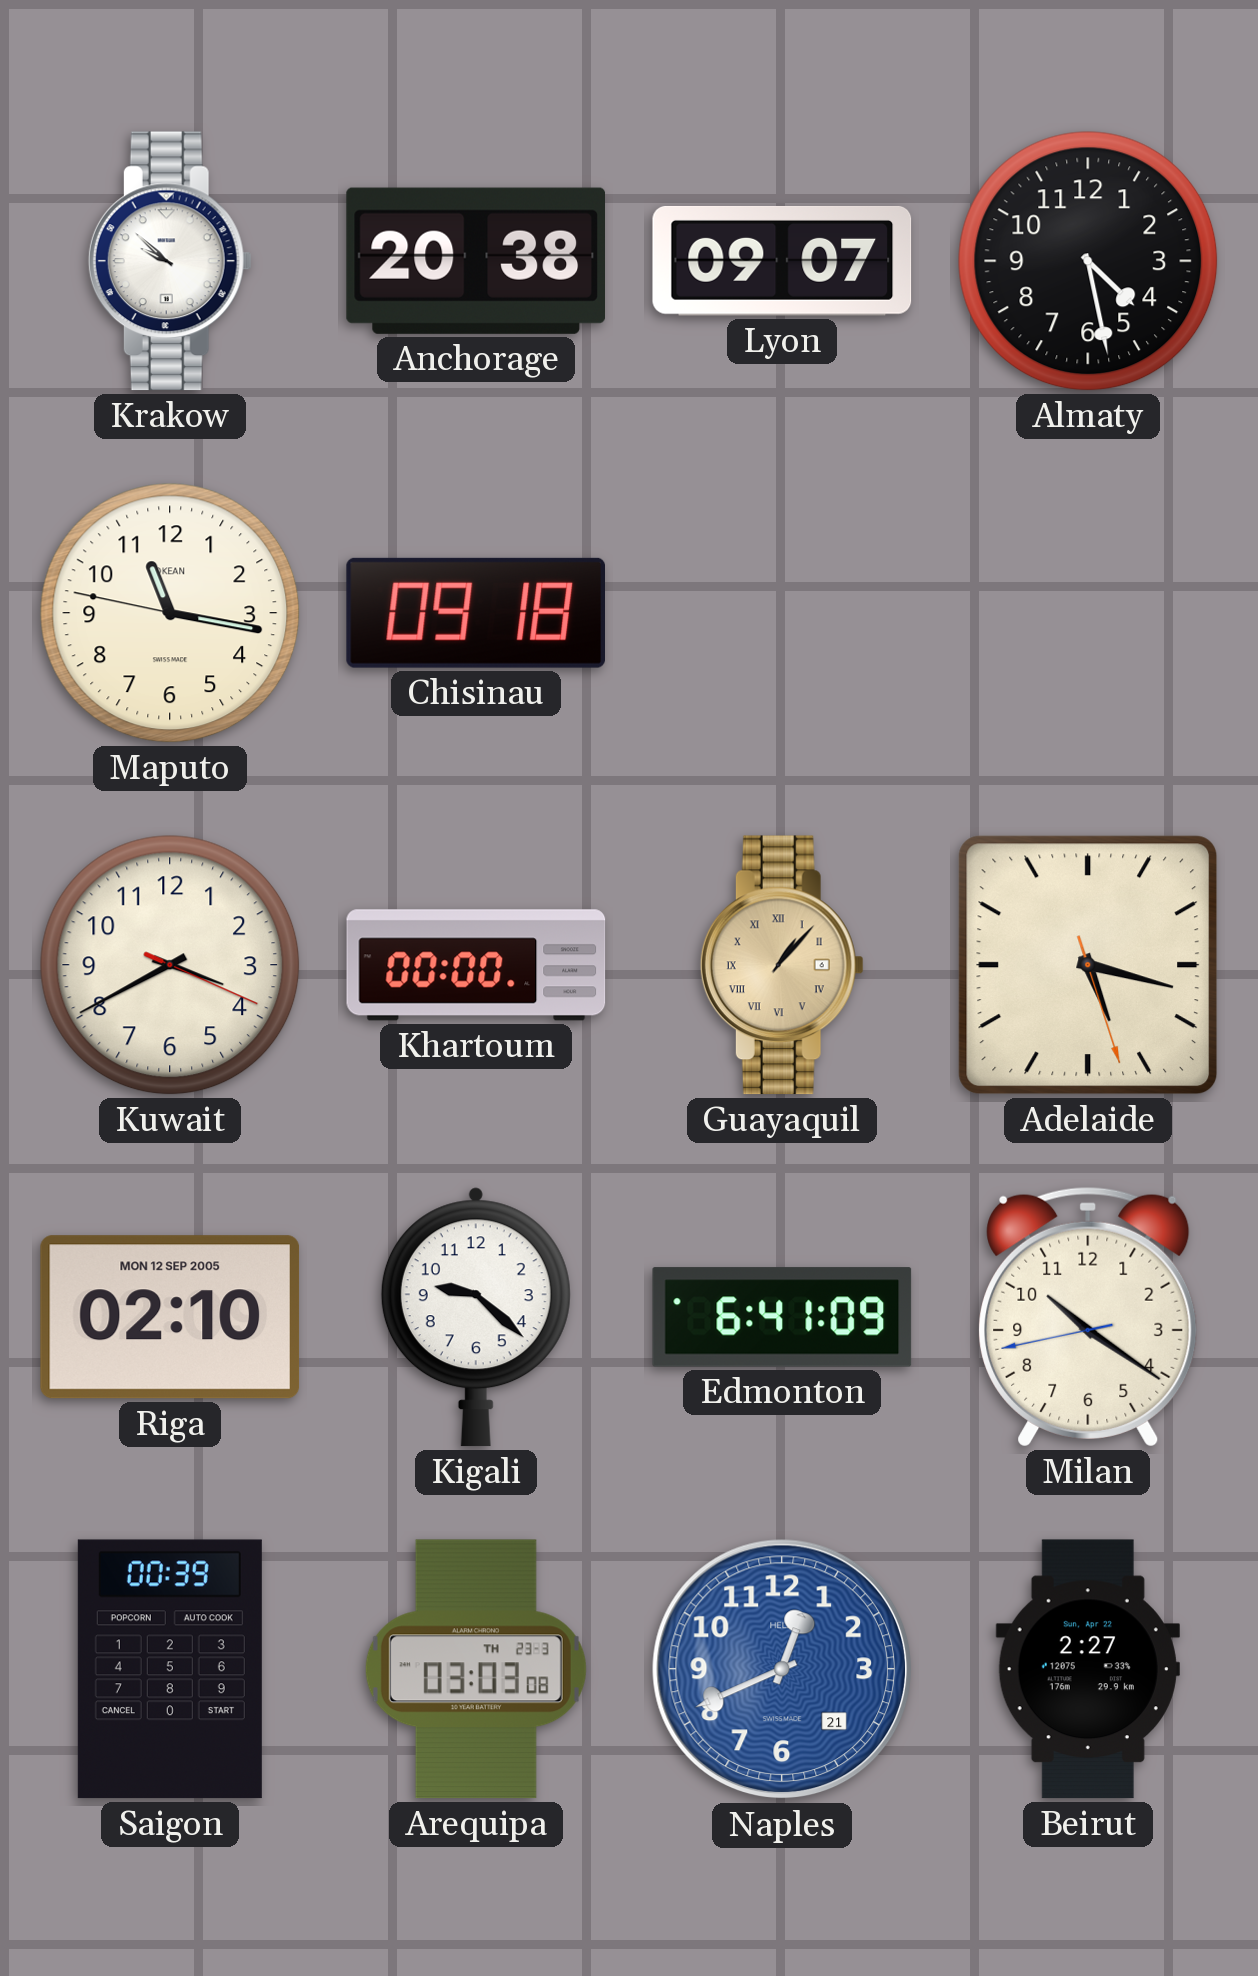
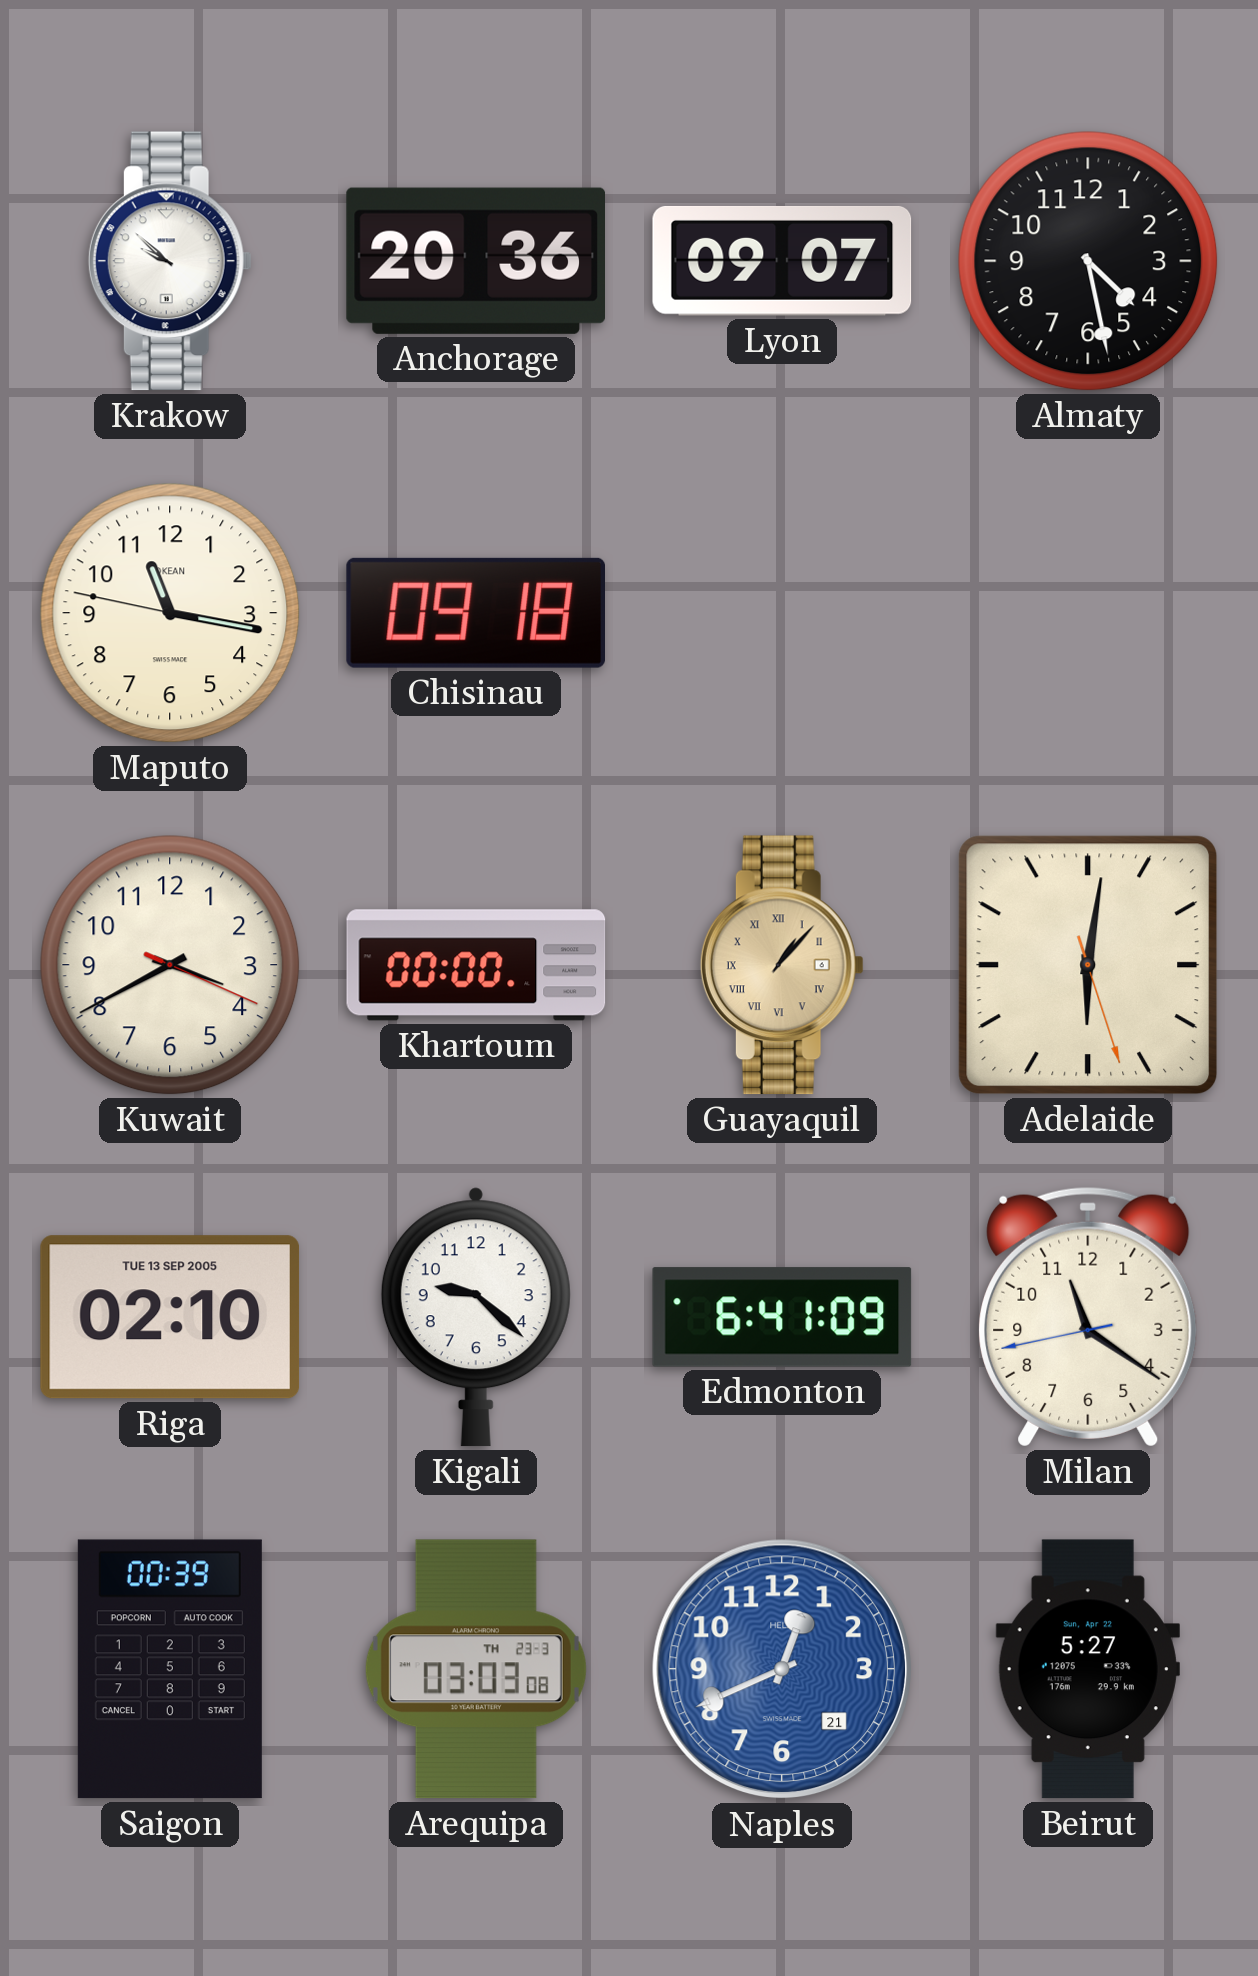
Anchorage: 20:38 -> 20:36 (475, 261)
Adelaide: 5:17 -> 6:01 (1088, 965)
Riga date: MON 12 SEP 2005 -> TUE 13 SEP 2005 (170, 1317)
Milan: 10:20 -> 11:20 (1088, 1317)
Beirut: 2:27 -> 5:27 (1088, 1669)
